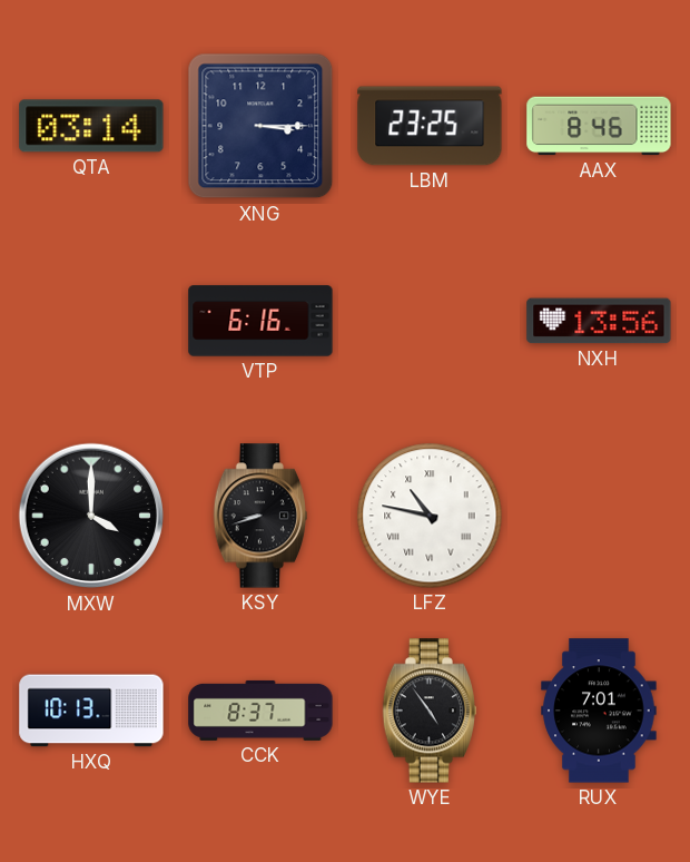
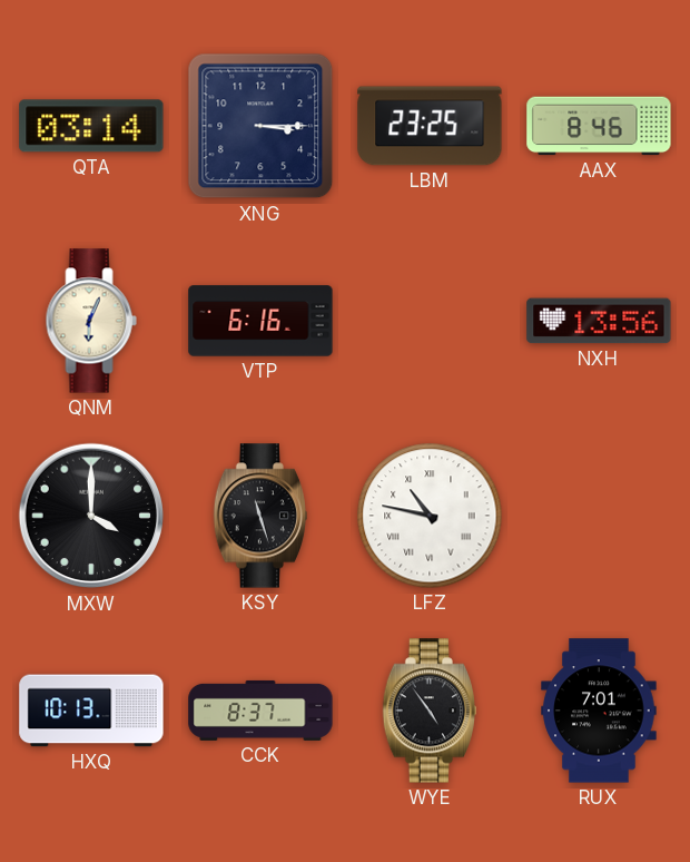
QNM: none -> 6:04 (91, 321)
KSY: 8:42 -> 11:27 (259, 516)
